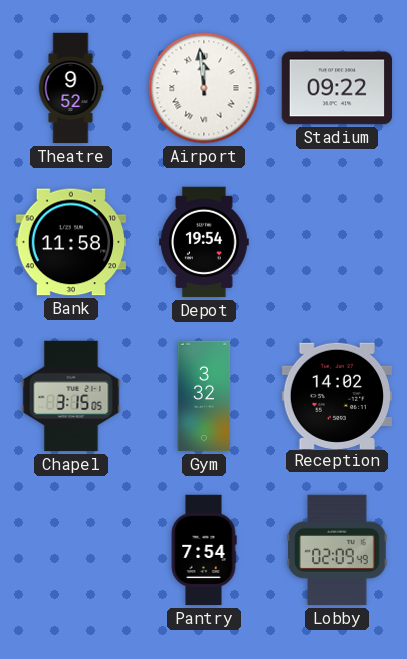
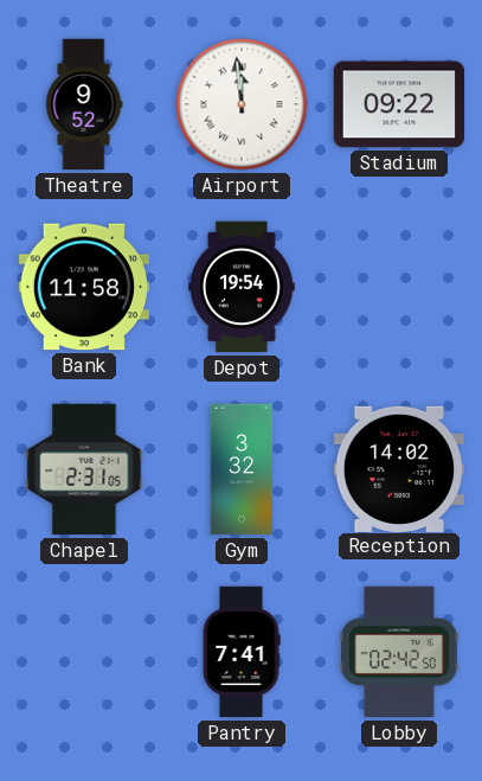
Chapel: 3:15 -> 2:31 (84, 469)
Pantry: 7:54 -> 7:41 (242, 652)
Lobby: 02:09 -> 02:42 (399, 652)
